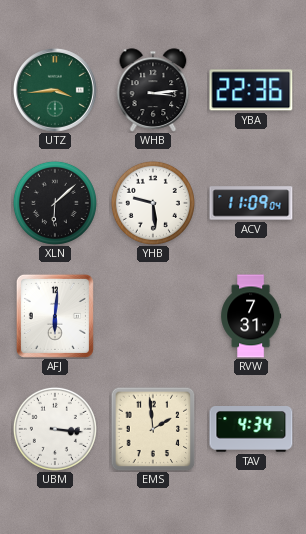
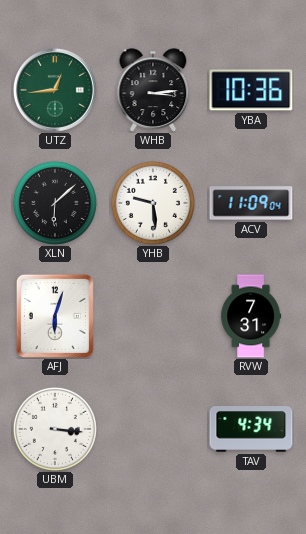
UTZ: 3:44 -> 12:44 (55, 90)
YBA: 22:36 -> 10:36 (251, 90)
AFJ: 6:01 -> 6:03 (55, 316)
EMS: 1:59 -> none (153, 429)
